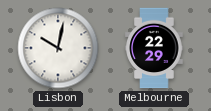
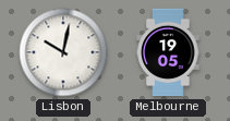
Melbourne: 22:29 -> 19:05 (168, 52)
